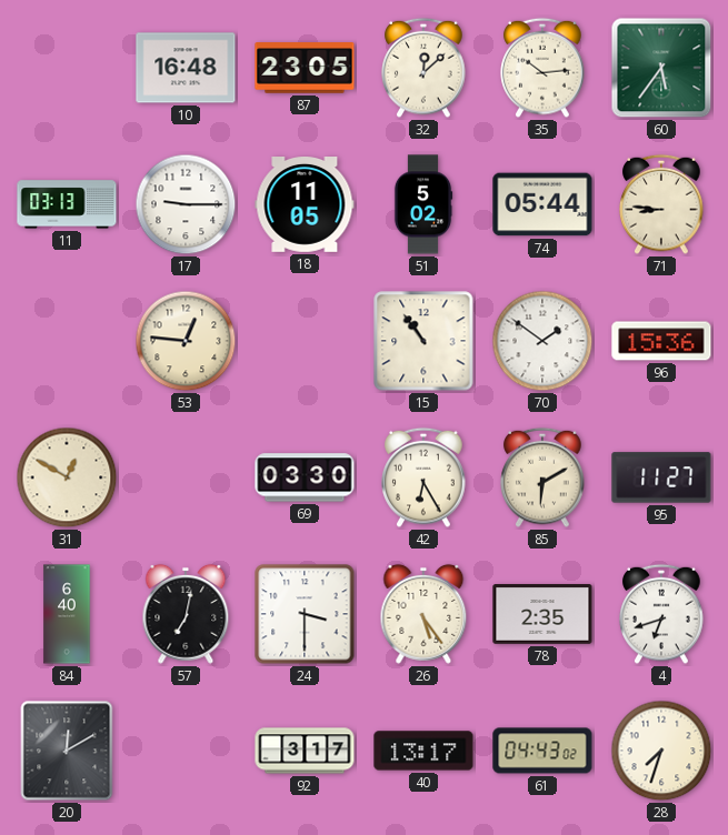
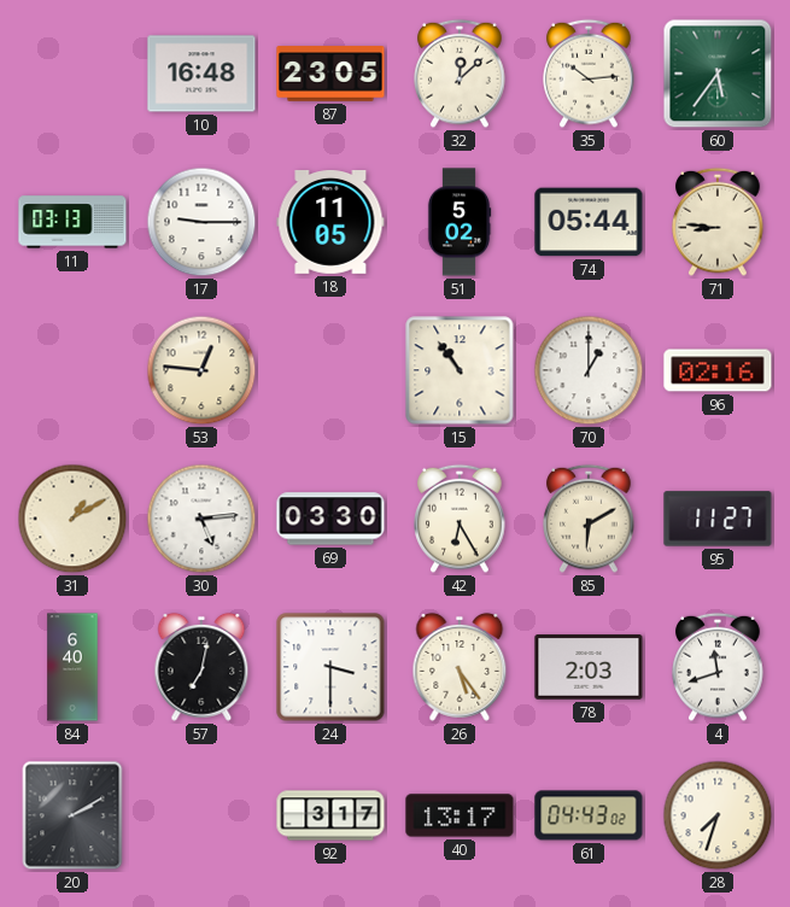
70: 1:51 -> 1:00 (589, 370)
96: 15:36 -> 02:16 (718, 370)
31: 12:50 -> 1:10 (72, 519)
30: none -> 5:14 (201, 519)
78: 2:35 -> 2:03 (589, 668)
4: 6:42 -> 11:42 (718, 667)
20: 12:10 -> 2:10 (72, 815)
